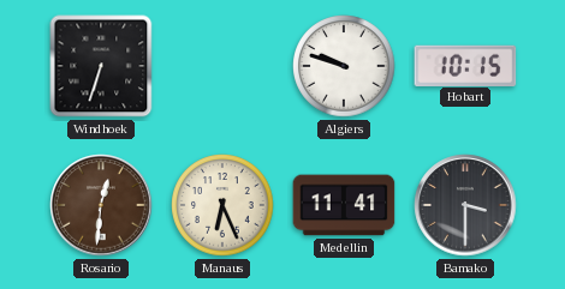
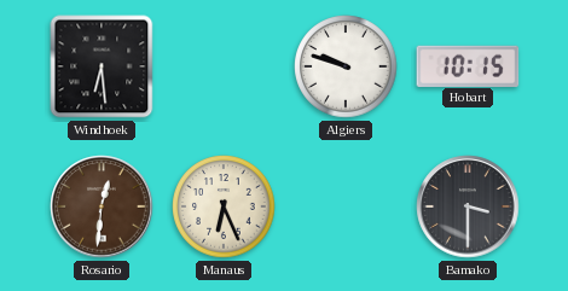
Windhoek: 6:33 -> 6:29 (102, 66)
Medellin: 11:41 -> none (344, 205)
